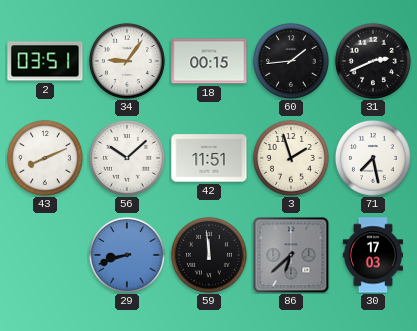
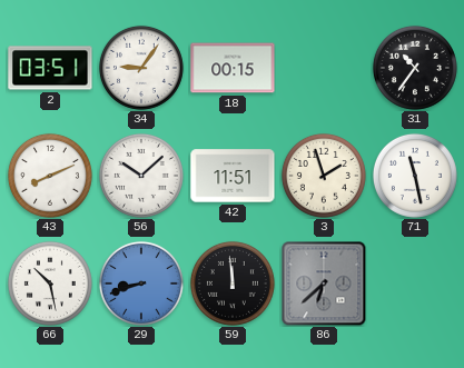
60: 1:44 -> none (291, 61)
31: 2:41 -> 10:36 (415, 68)
71: 7:28 -> 11:28 (415, 176)
66: none -> 10:28 (50, 284)
30: 17:03 -> none (372, 255)
